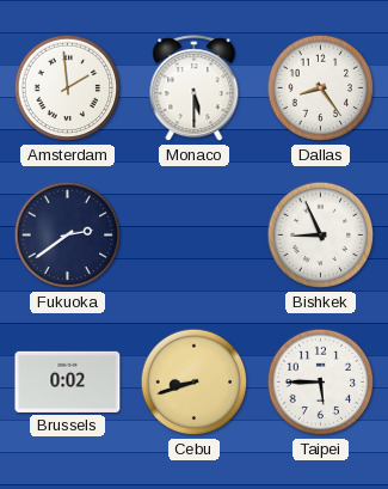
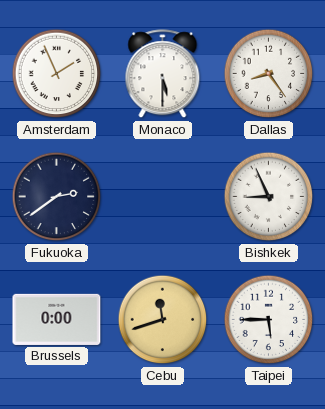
Amsterdam: 1:59 -> 1:56 (57, 74)
Brussels: 0:02 -> 0:00 (57, 319)
Cebu: 8:42 -> 11:42 (163, 320)
